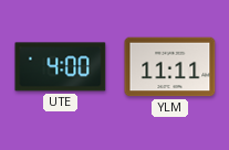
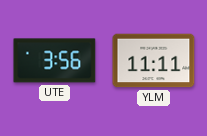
UTE: 4:00 -> 3:56 (55, 61)
